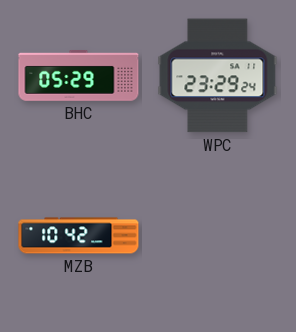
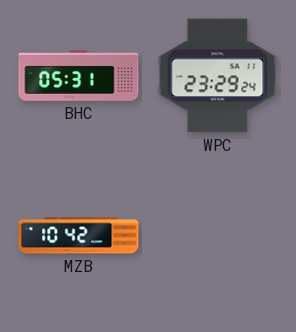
BHC: 05:29 -> 05:31 (79, 76)
